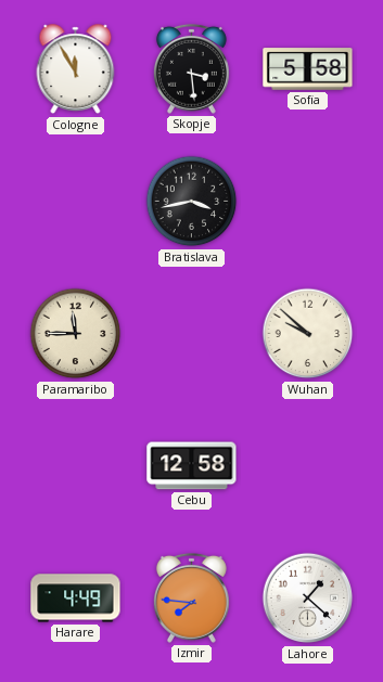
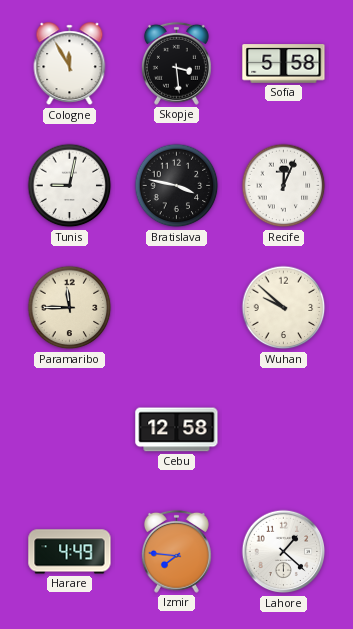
Tunis: none -> 9:02 (70, 186)
Bratislava: 3:43 -> 3:47 (177, 186)
Recife: none -> 12:04 (284, 186)
